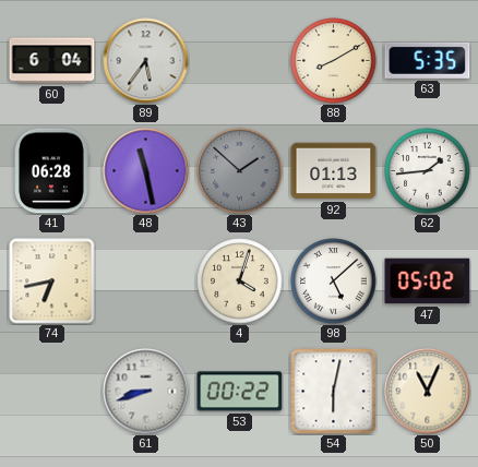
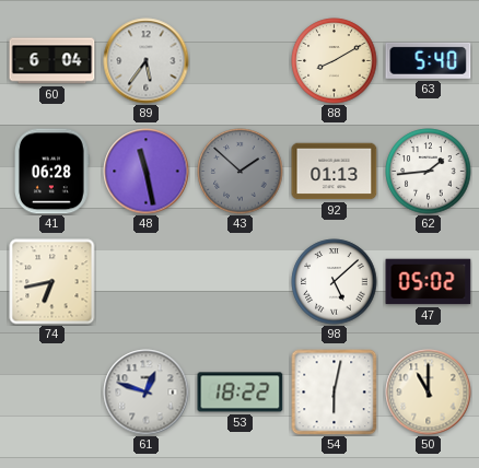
63: 5:35 -> 5:40 (429, 60)
4: 4:03 -> none (240, 282)
61: 8:42 -> 12:48 (147, 393)
53: 00:22 -> 18:22 (241, 393)
50: 11:04 -> 11:00 (429, 393)
